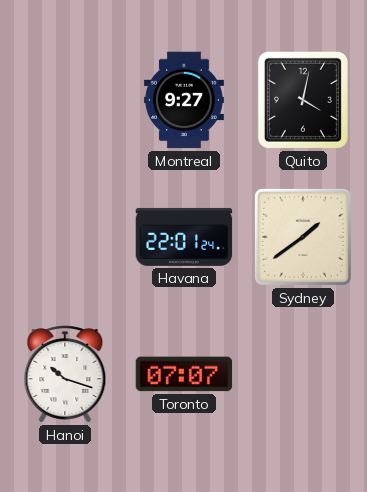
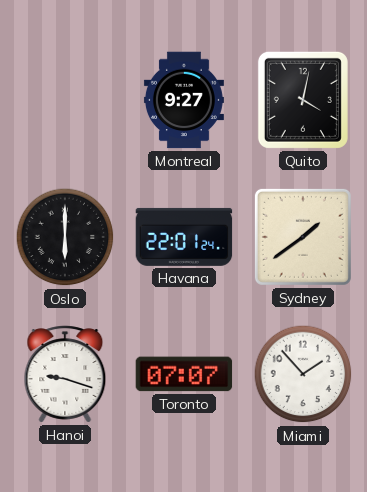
Oslo: none -> 6:00 (65, 237)
Hanoi: 10:18 -> 9:18 (65, 374)
Miami: none -> 1:53 (303, 374)
